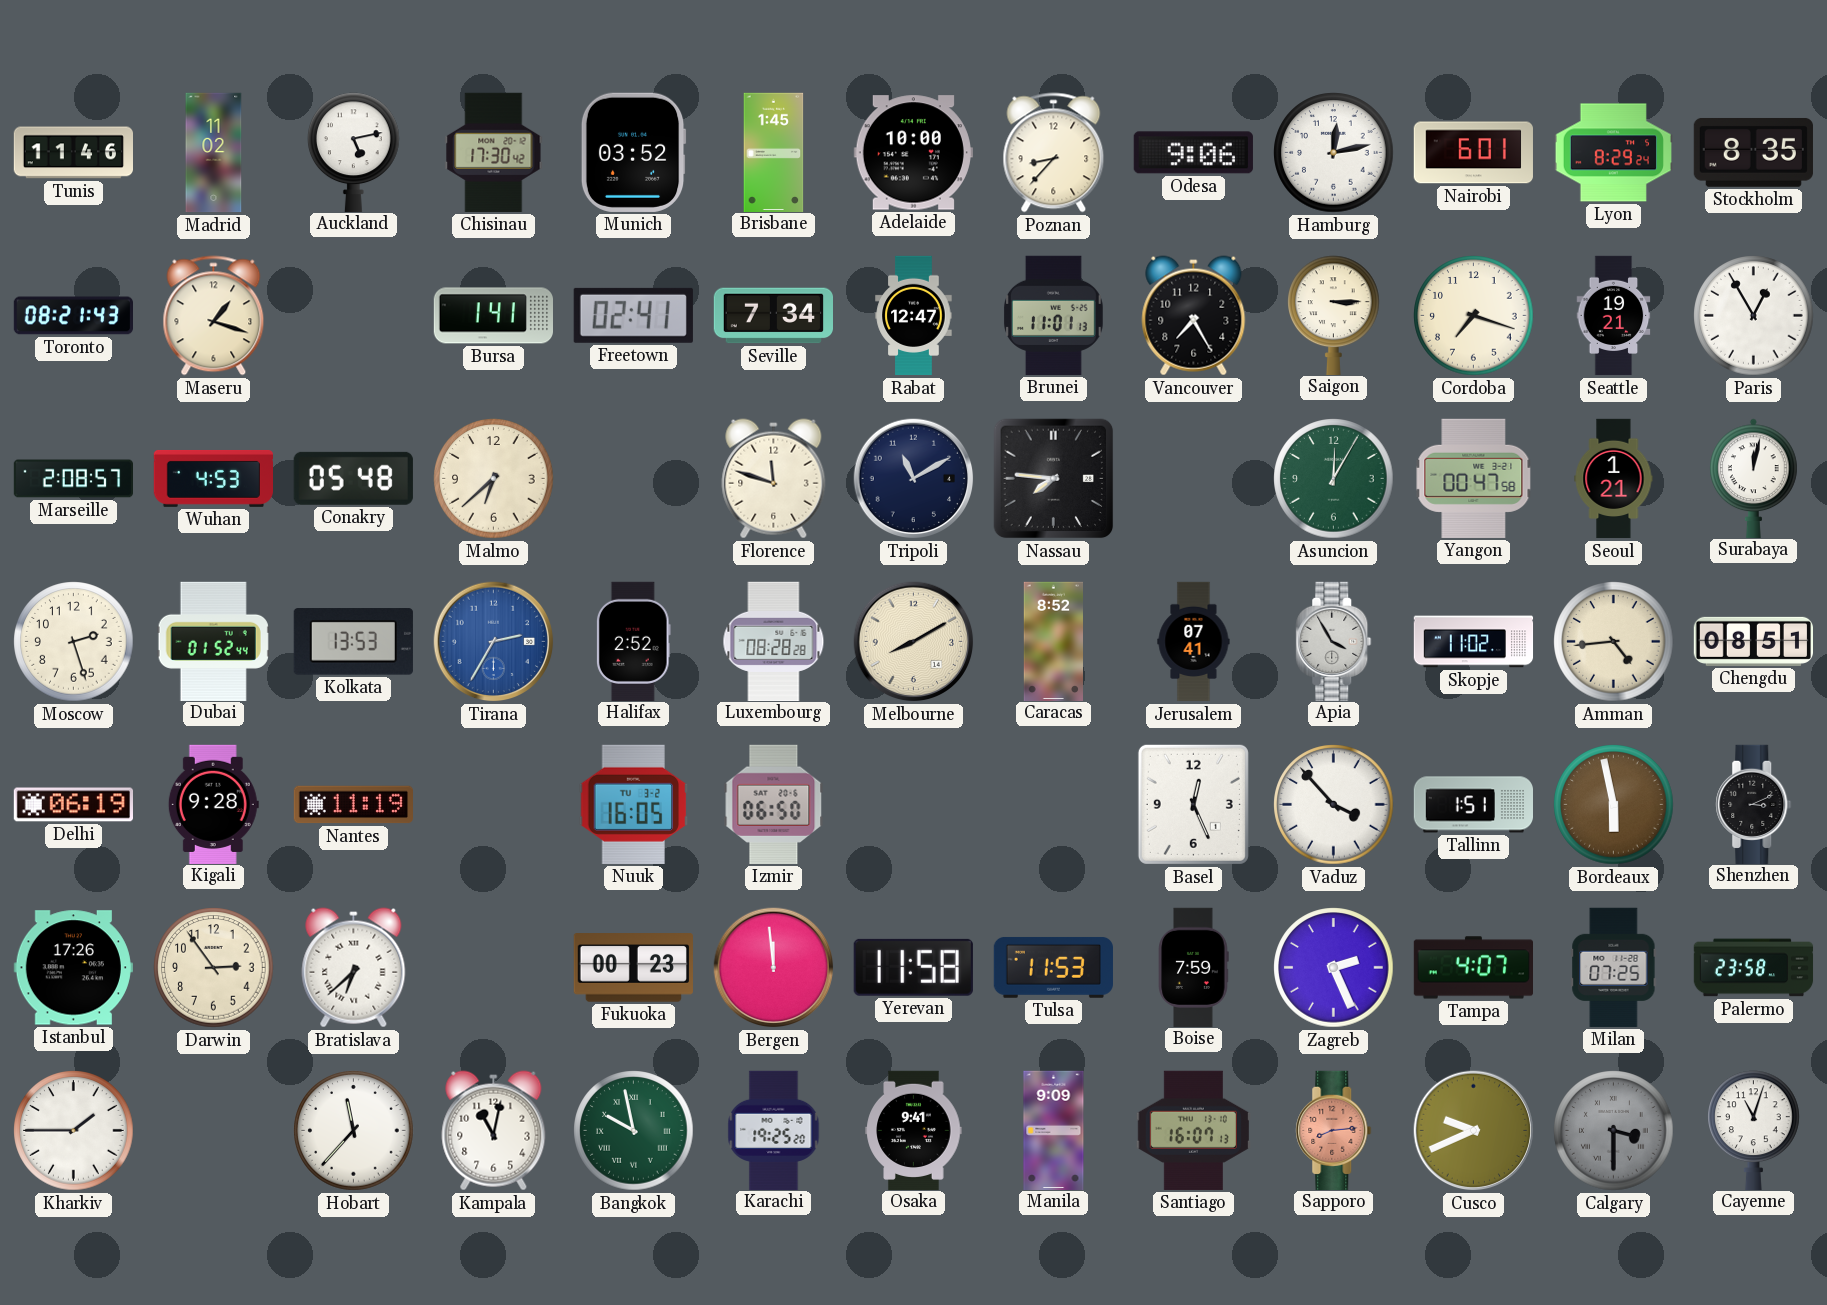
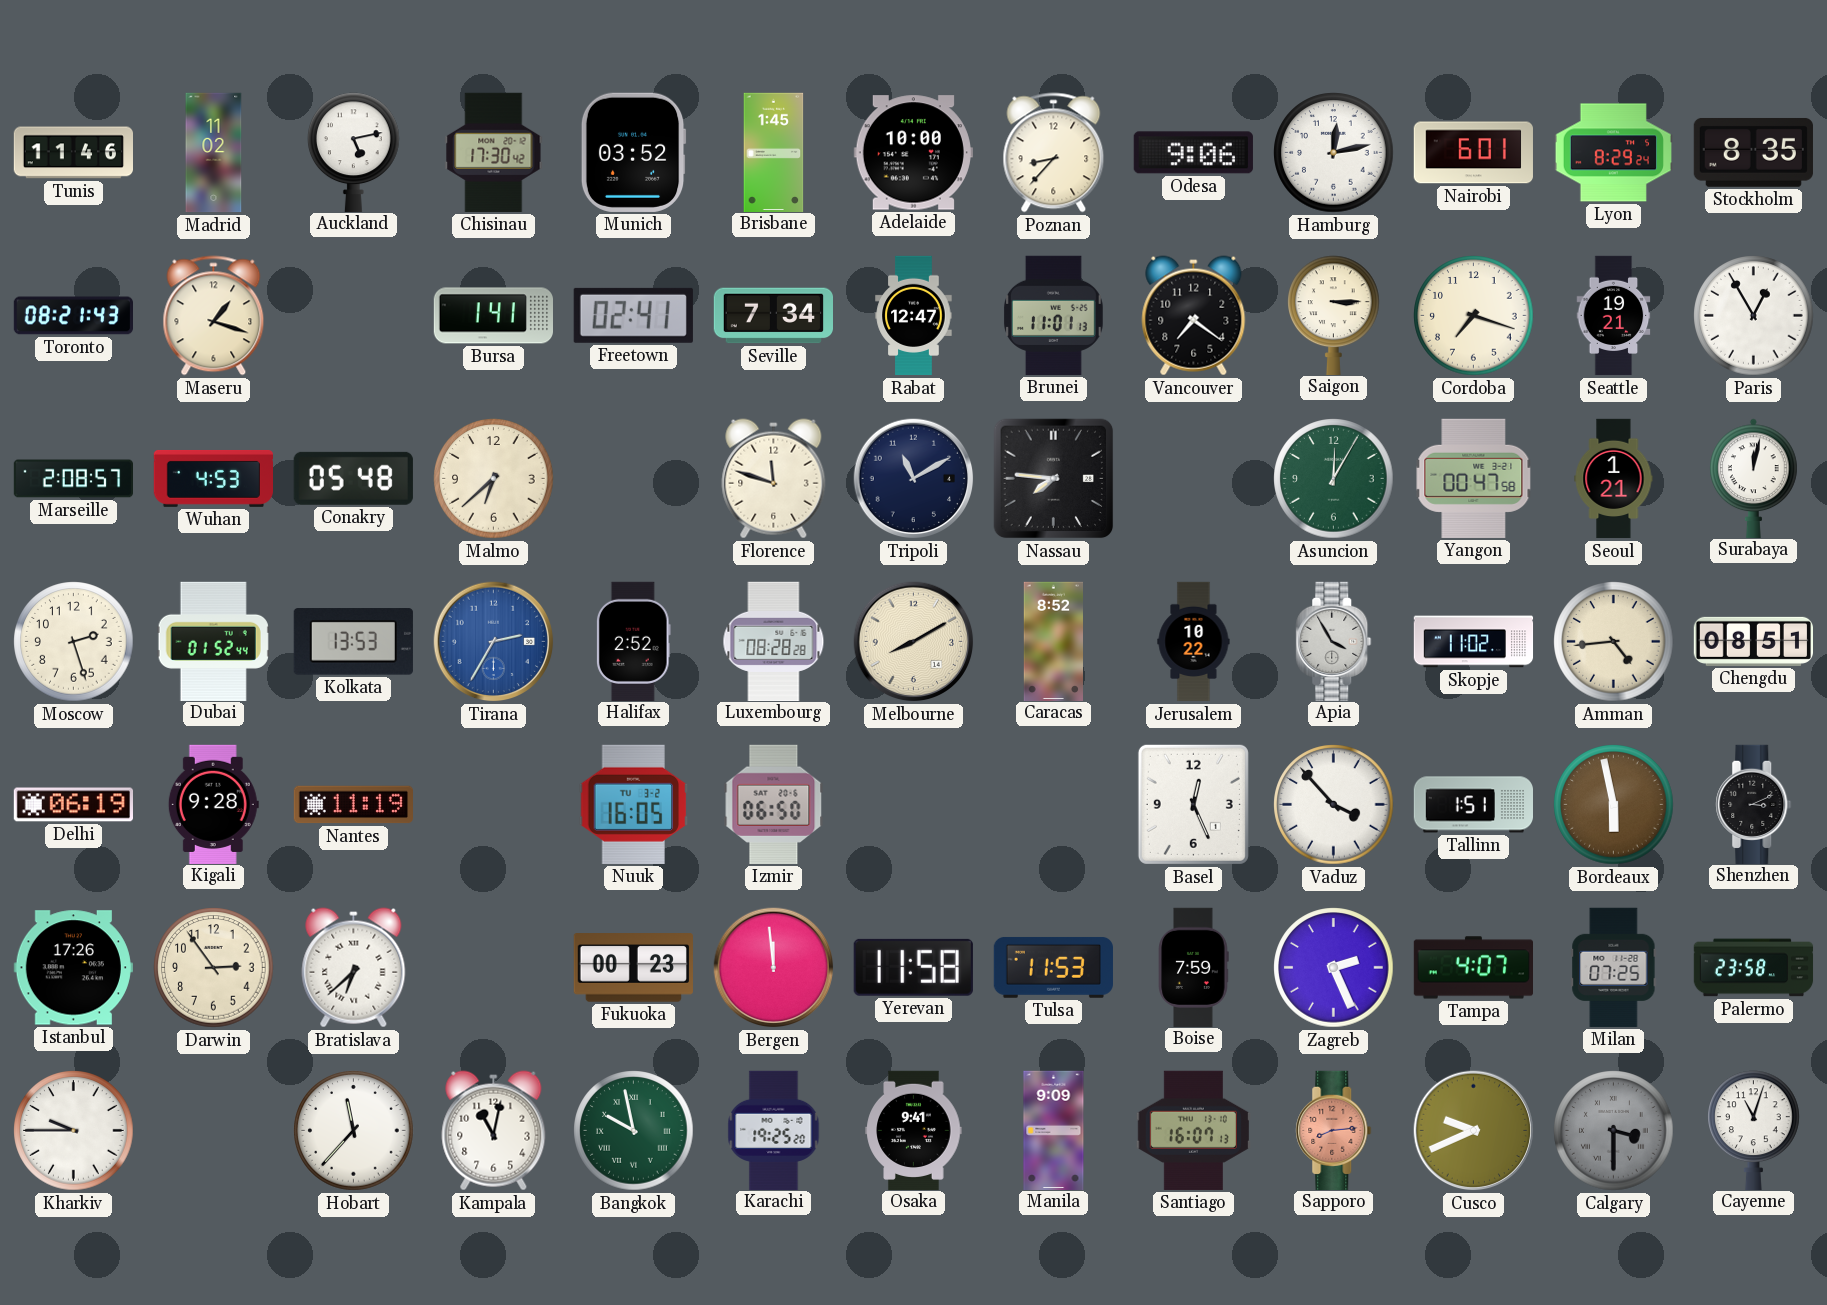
Vancouver: 7:25 -> 7:21 (1194, 316)
Jerusalem: 07:41 -> 10:22 (1194, 642)
Kharkiv: 1:45 -> 9:45 (74, 1131)
